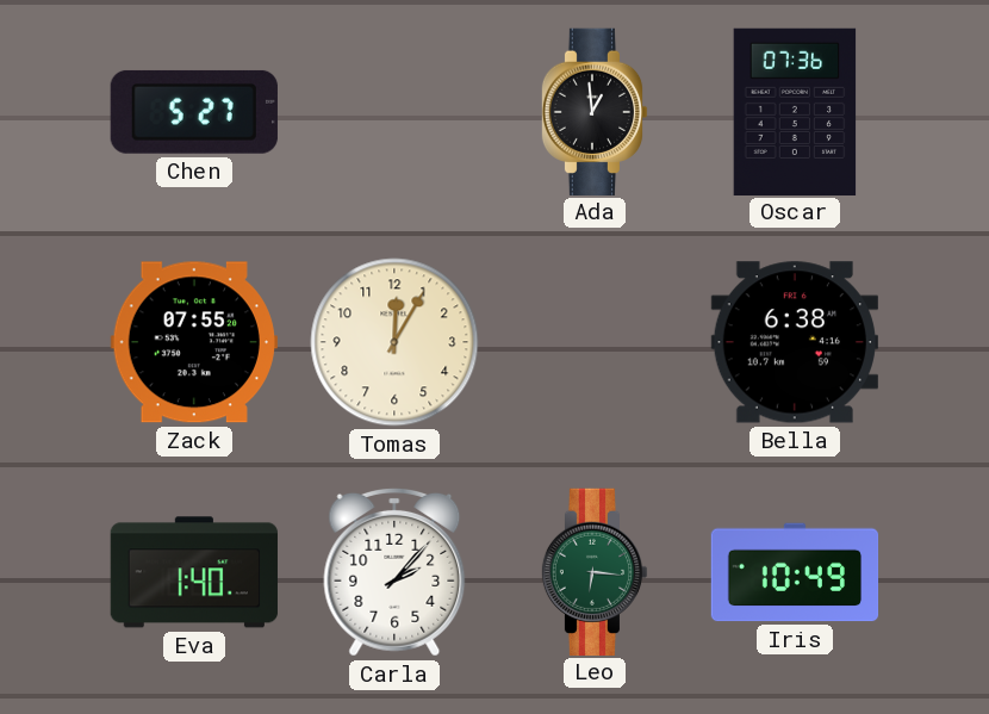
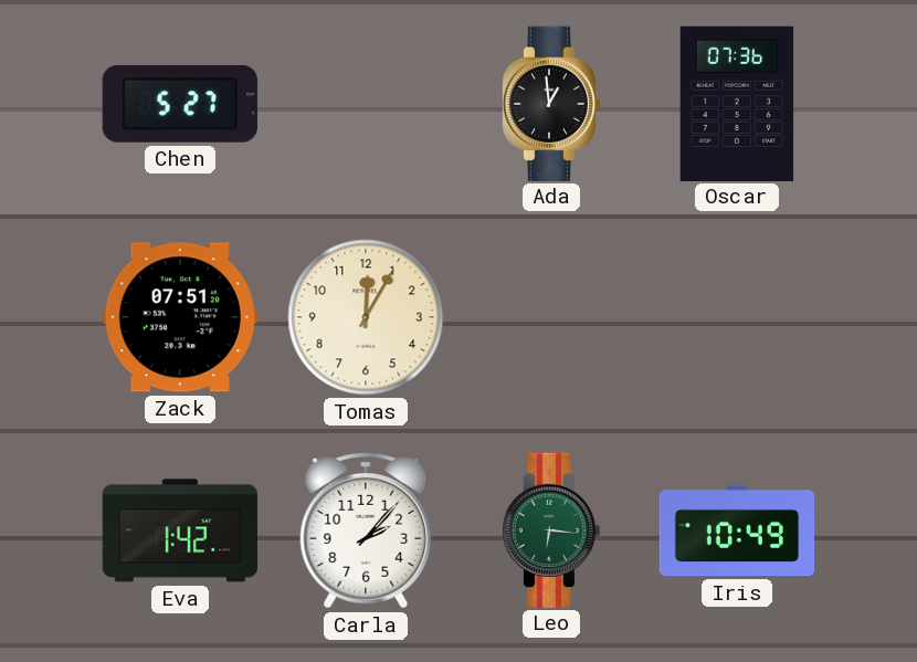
Zack: 07:55 -> 07:51 (180, 317)
Bella: 6:38 -> none (795, 342)
Eva: 1:40 -> 1:42 (180, 530)
